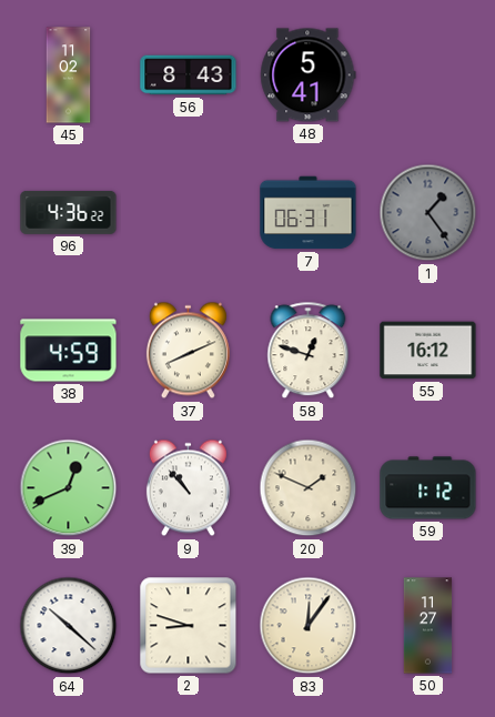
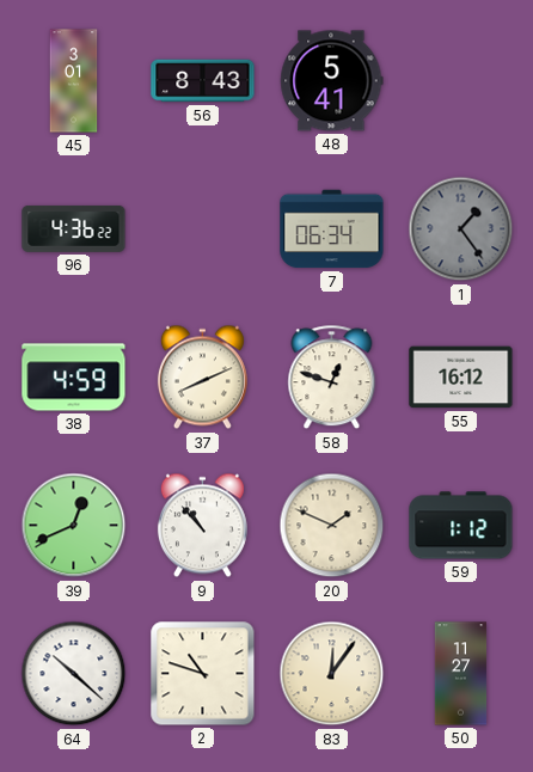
45: 11:02 -> 3:01 (74, 81)
7: 06:31 -> 06:34 (332, 229)
2: 8:48 -> 10:48 (203, 674)
